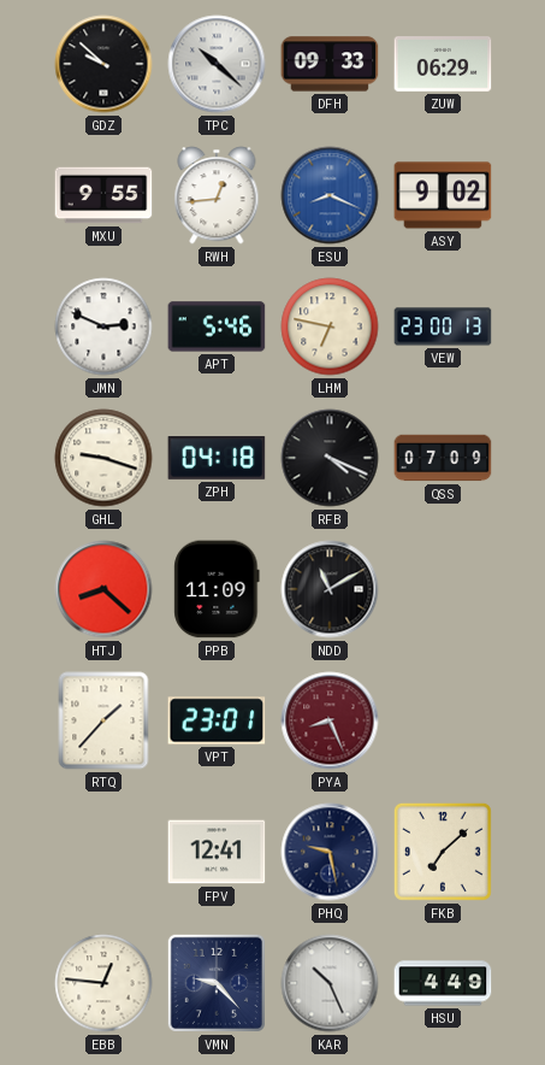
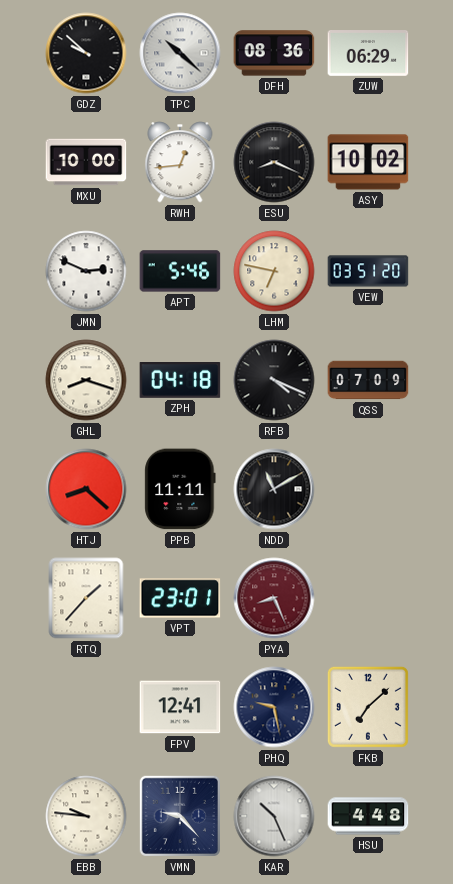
DFH: 09:33 -> 08:36 (274, 53)
MXU: 9:55 -> 10:00 (86, 162)
ESU dial: blue -> black (274, 162)
ASY: 9:02 -> 10:02 (368, 162)
VEW: 23:00 -> 03:51 (368, 271)
GHL: 9:18 -> 8:18 (86, 380)
PPB: 11:09 -> 11:11 (180, 489)
EBB: 12:46 -> 9:46 (86, 816)
HSU: 4:49 -> 4:48 (368, 816)
